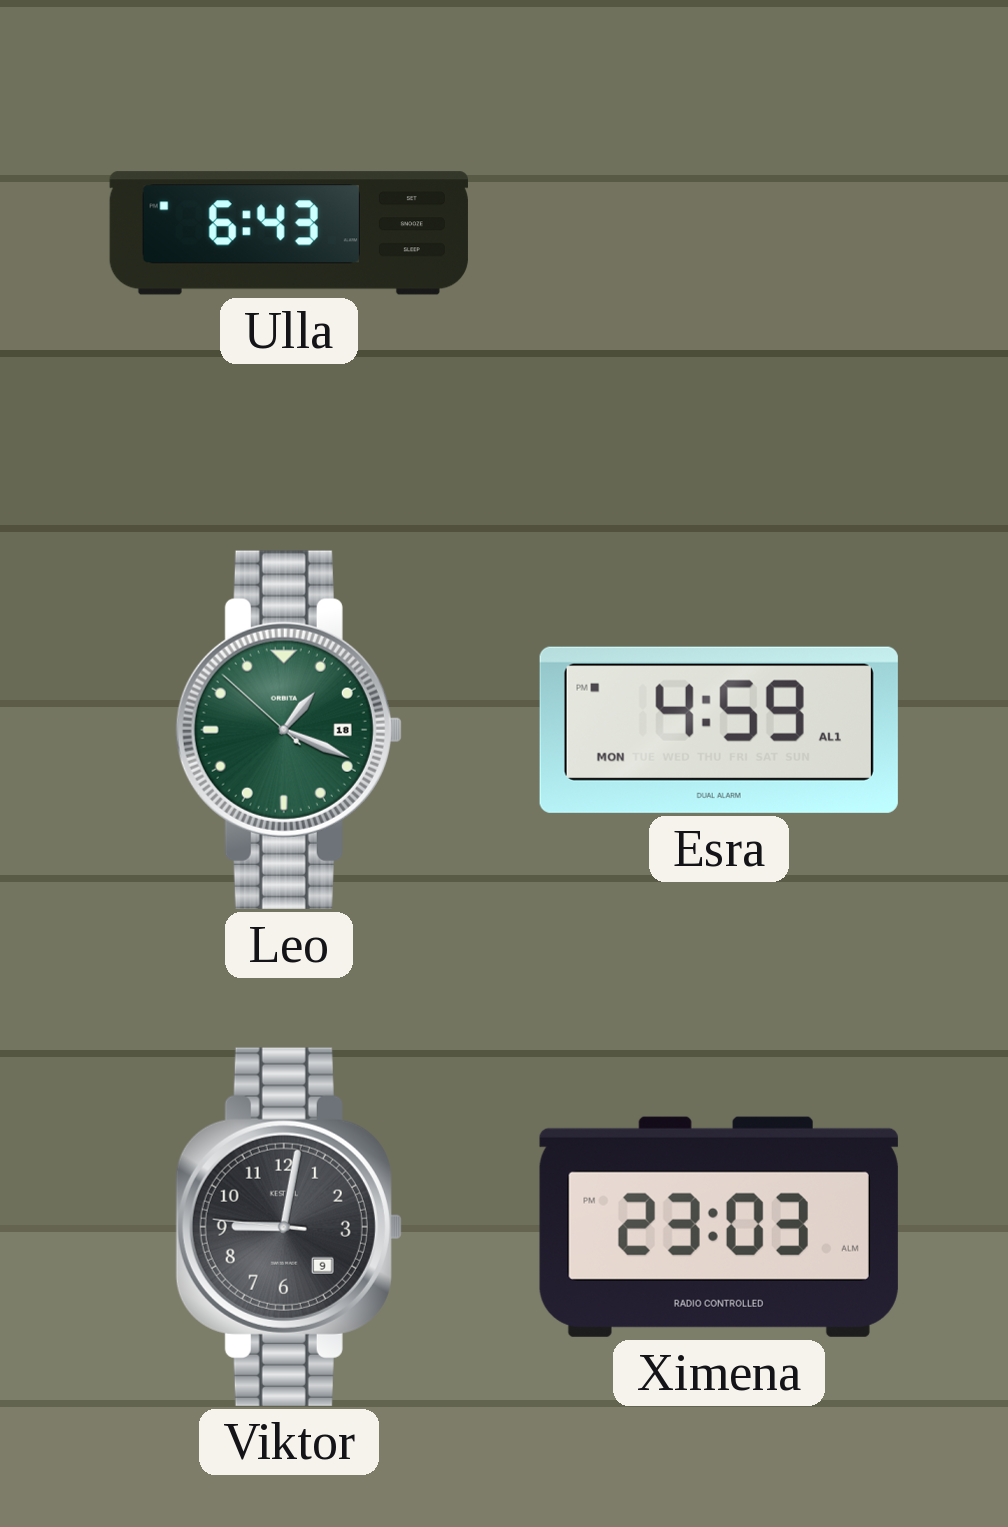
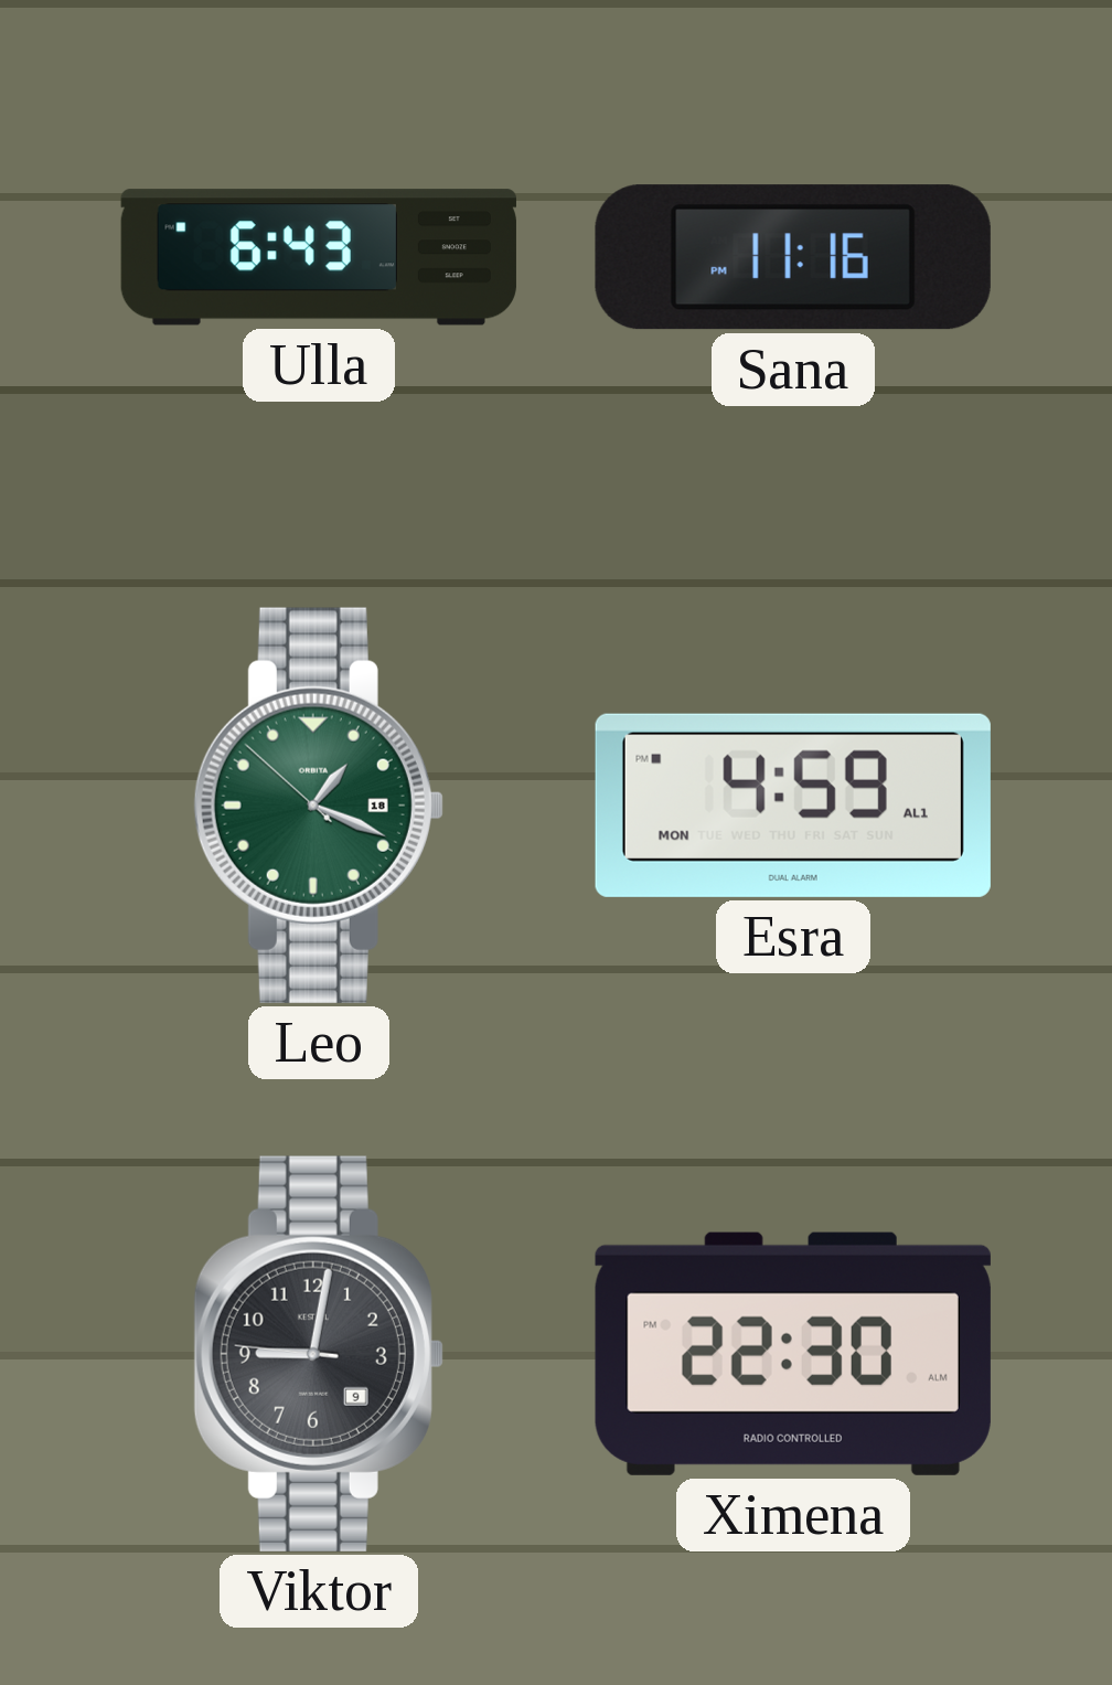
Sana: none -> 11:16 (793, 257)
Ximena: 23:03 -> 22:30 (793, 1354)
